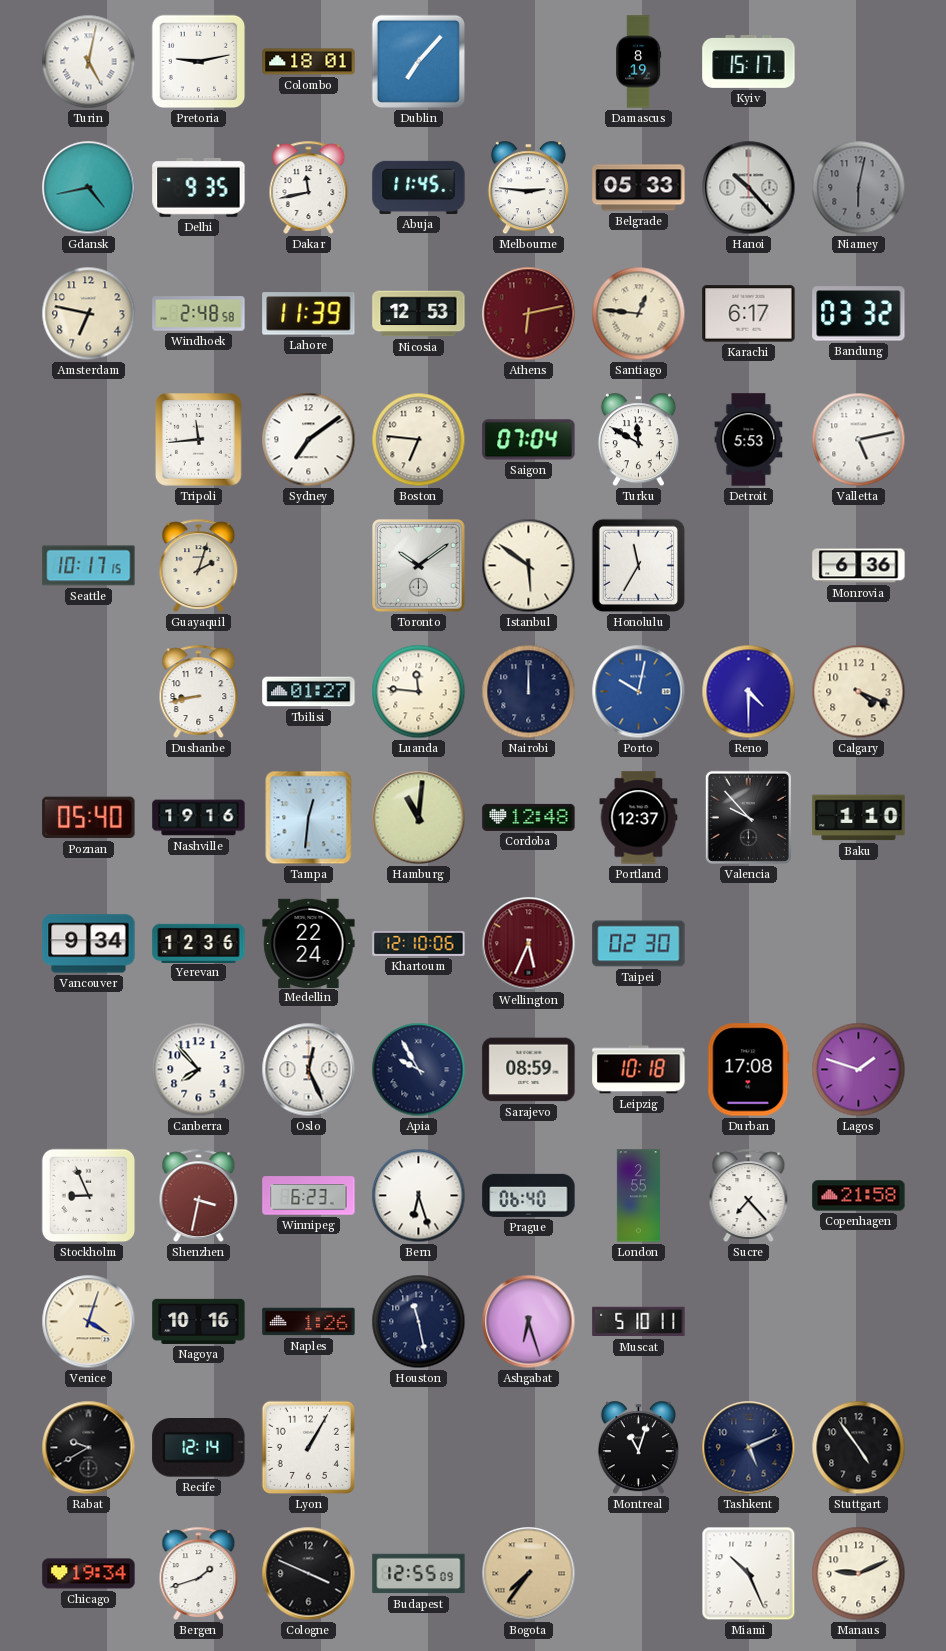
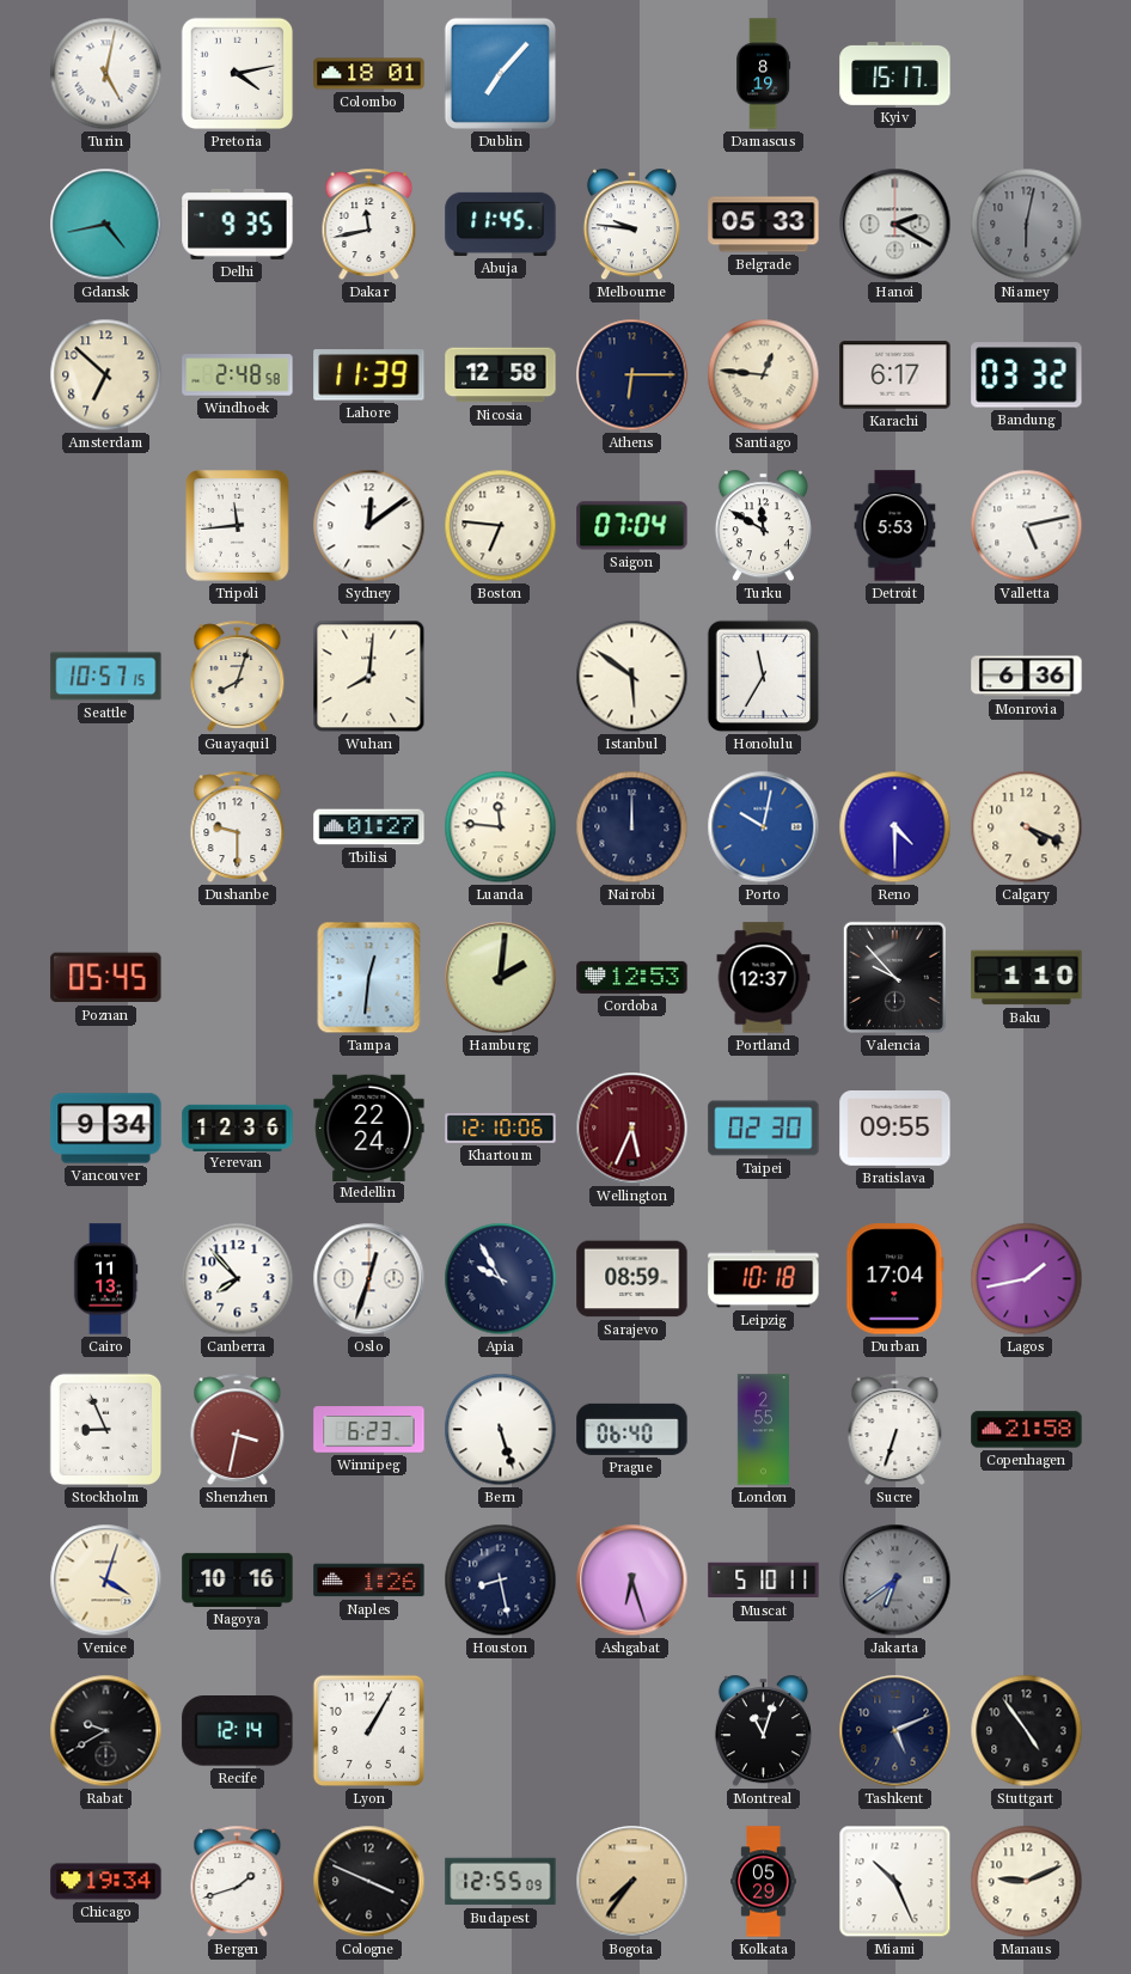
Pretoria: 9:13 -> 4:13 (238, 74)
Melbourne: 2:46 -> 9:46 (631, 225)
Hanoi: 10:23 -> 2:20 (895, 225)
Amsterdam: 6:47 -> 6:52 (106, 375)
Nicosia: 12:53 -> 12:58 (501, 375)
Athens: 6:13 -> 6:15 (632, 375)
Athens dial: burgundy -> navy (632, 375)
Sydney: 7:09 -> 12:09 (369, 526)
Seattle: 10:17 -> 10:57 (106, 677)
Guayaquil: 2:03 -> 8:03 (238, 676)
Wuhan: none -> 8:01 (369, 677)
Toronto: 10:09 -> none (419, 566)
Dushanbe: 8:43 -> 9:30 (238, 826)
Poznan: 05:40 -> 05:45 (106, 978)
Nashville: 19:16 -> none (199, 818)
Hamburg: 11:01 -> 2:01 (501, 978)
Cordoba: 12:48 -> 12:53 (632, 977)
Bratislava: none -> 09:55 (895, 1129)
Cairo: none -> 11:13 (105, 1279)
Oslo: 12:26 -> 12:33 (369, 1279)
Durban: 17:08 -> 17:04 (895, 1279)
Lagos: 1:48 -> 1:43 (1027, 1279)
Bern: 6:27 -> 5:27 (501, 1430)
Sucre: 7:23 -> 6:33 (895, 1429)
Houston: 11:28 -> 8:28 (501, 1581)
Jakarta: none -> 6:39 (895, 1581)
Kolkata: none -> 05:29 (764, 1882)
